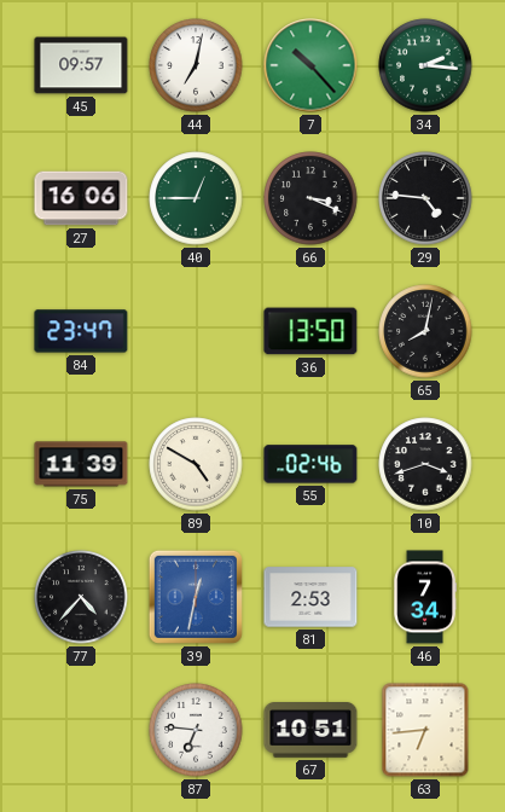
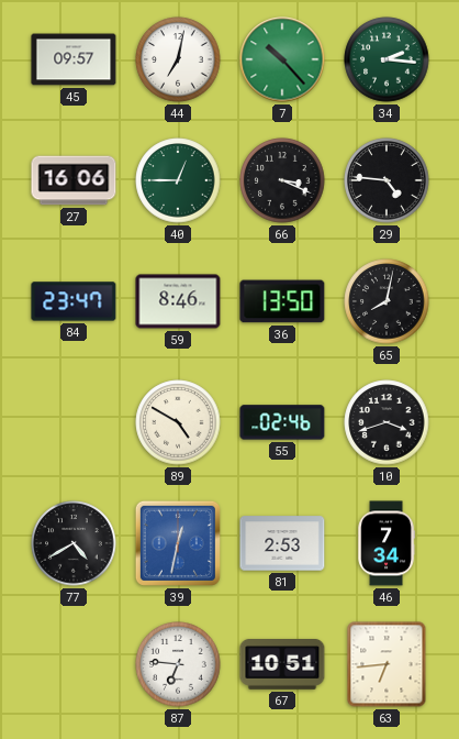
59: none -> 8:46 (178, 301)
75: 11:39 -> none (81, 464)
77: 4:37 -> 4:40 (74, 543)
